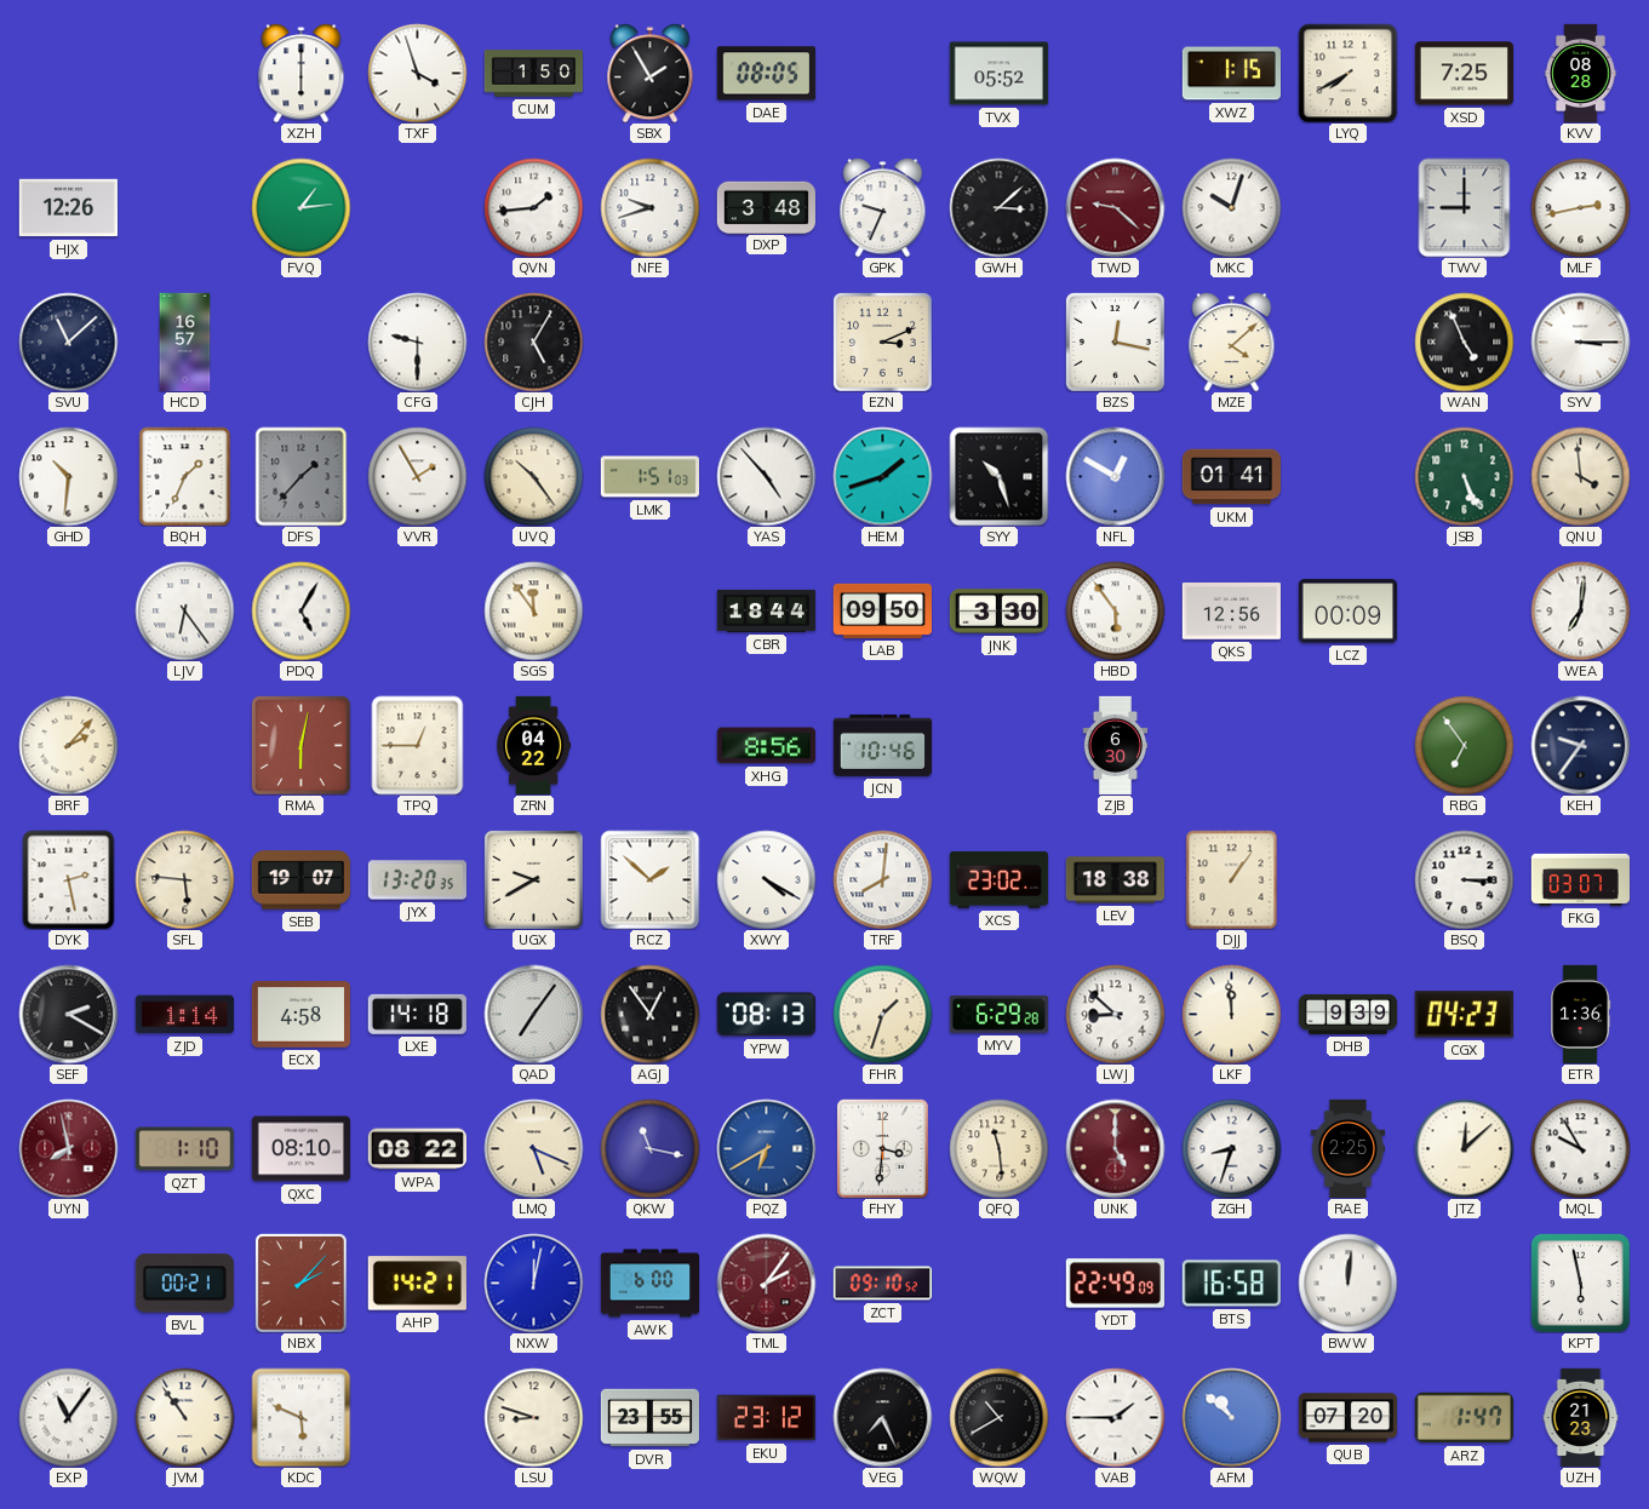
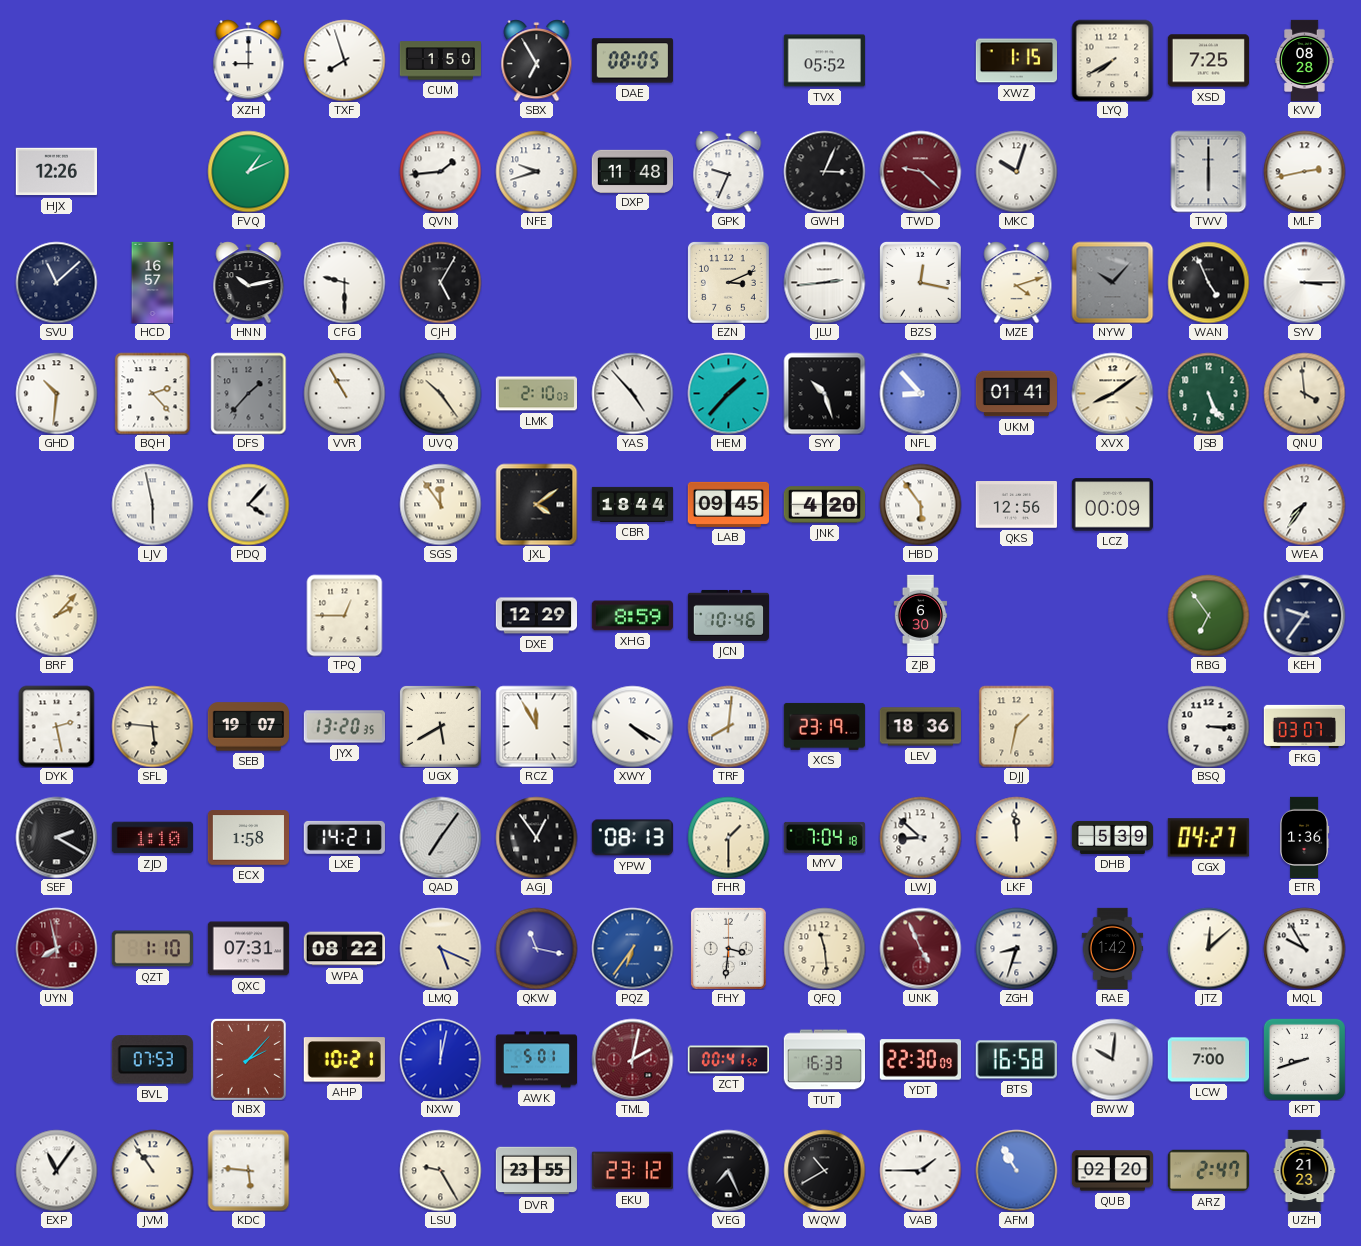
XZH: 6:00 -> 9:00 (249, 60)
TXF: 3:57 -> 7:57 (344, 60)
SBX: 1:55 -> 6:55 (537, 60)
FVQ: 1:14 -> 1:11 (248, 171)
DXP: 3:48 -> 11:48 (632, 171)
GWH: 3:08 -> 3:04 (824, 171)
TWV: 9:00 -> 6:00 (1209, 171)
HNN: none -> 10:13 (249, 282)
JLU: none -> 2:44 (824, 282)
MZE: 4:08 -> 4:12 (1017, 282)
NYW: none -> 10:07 (1112, 282)
BQH: 1:34 -> 2:23 (153, 393)
VVR: 1:55 -> 10:55 (344, 393)
LMK: 1:51 -> 2:10 (536, 394)
HEM: 1:42 -> 1:37 (728, 393)
NFL: 12:50 -> 8:53 (920, 393)
XVX: none -> 8:09 (1112, 393)
LJV: 6:24 -> 5:58 (152, 504)
PDQ: 5:05 -> 4:07 (248, 504)
JXL: none -> 4:09 (536, 504)
LAB: 09:50 -> 09:45 (728, 504)
JNK: 3:30 -> 4:20 (824, 505)
WEA: 7:01 -> 7:36 (1304, 504)
RMA: 6:02 -> none (300, 745)
ZRN: 04:22 -> none (534, 745)
DXE: none -> 12:29 (536, 616)
XHG: 8:56 -> 8:59 (632, 616)
UGX: 9:40 -> 5:40 (440, 726)
RCZ: 1:52 -> 11:55 (536, 726)
XCS: 23:02 -> 23:19 (824, 726)
LEV: 18:38 -> 18:36 (920, 727)
DJJ: 1:06 -> 1:32 (1017, 726)
ZJD: 1:14 -> 1:10 (152, 838)
ECX: 4:58 -> 1:58 (248, 838)
LXE: 14:18 -> 14:21 (344, 837)
FHR: 1:33 -> 1:30 (728, 837)
MYV: 6:29 -> 7:04 (824, 837)
DHB: 9:39 -> 5:39 (1112, 837)
CGX: 04:23 -> 04:27 (1208, 838)
QXC: 08:10 -> 07:31 (248, 949)
PQZ: 6:40 -> 6:36 (632, 948)
UNK: 5:00 -> 4:56 (920, 948)
RAE: 2:25 -> 1:42 (1113, 948)
BVL: 00:21 -> 07:53 (152, 1060)
AHP: 14:21 -> 10:21 (344, 1060)
AWK: 6:00 -> 5:01 (536, 1060)
TML: 2:06 -> 2:02 (632, 1059)
ZCT: 09:10 -> 00:41 (728, 1060)
TUT: none -> 16:33 (824, 1060)
YDT: 22:49 -> 22:30 (920, 1060)
BWW: 12:01 -> 10:01 (1112, 1059)
LCW: none -> 7:00 (1208, 1060)
KPT: 5:58 -> 8:42 (1304, 1059)
KDC: 5:49 -> 5:46 (248, 1170)
LSU: 8:48 -> 9:25 (440, 1170)
AFM: 10:52 -> 10:55 (1016, 1170)
QUB: 07:20 -> 02:20 (1112, 1171)
ARZ: 1:47 -> 2:47 (1208, 1171)
